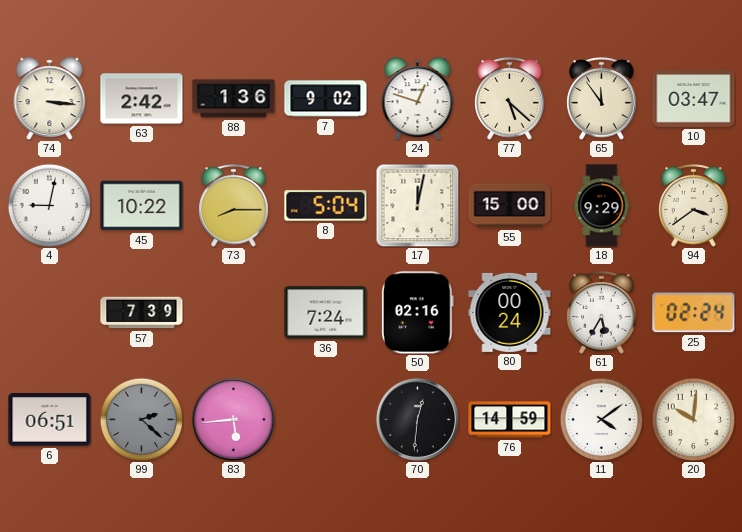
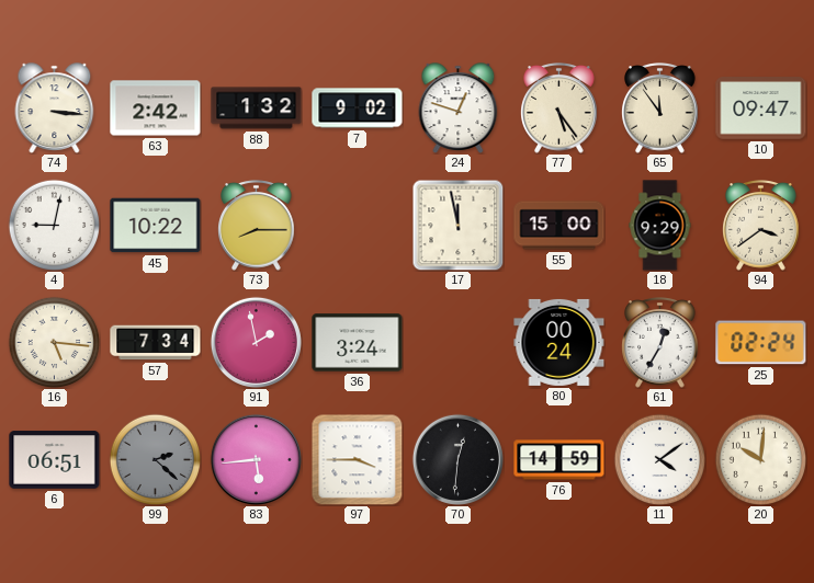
88: 1:36 -> 1:32 (257, 108)
77: 5:22 -> 5:24 (559, 108)
10: 03:47 -> 09:47 (761, 108)
8: 5:04 -> none (326, 206)
17: 12:02 -> 11:58 (457, 225)
16: none -> 5:16 (54, 342)
57: 7:39 -> 7:34 (156, 343)
91: none -> 1:58 (256, 342)
36: 7:24 -> 3:24 (358, 343)
50: 02:16 -> none (418, 313)
61: 5:35 -> 12:35 (660, 343)
97: none -> 3:45 (357, 459)
